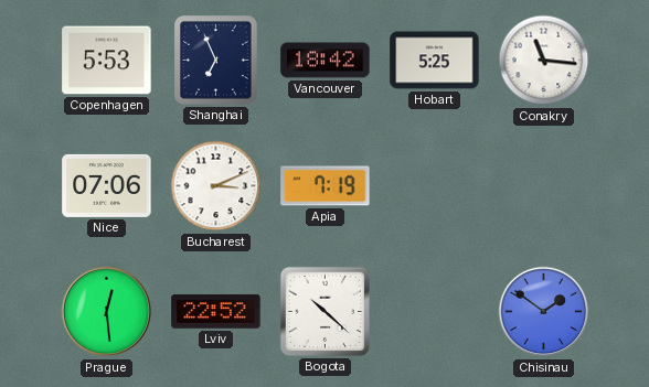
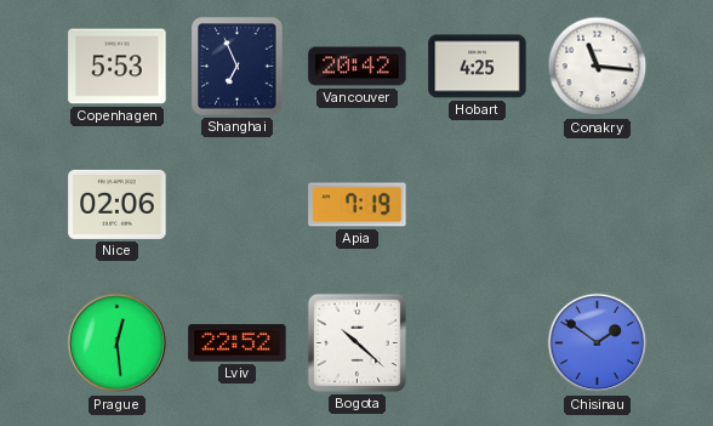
Vancouver: 18:42 -> 20:42 (358, 67)
Hobart: 5:25 -> 4:25 (478, 67)
Nice: 07:06 -> 02:06 (118, 204)
Bucharest: 3:11 -> none (216, 186)
